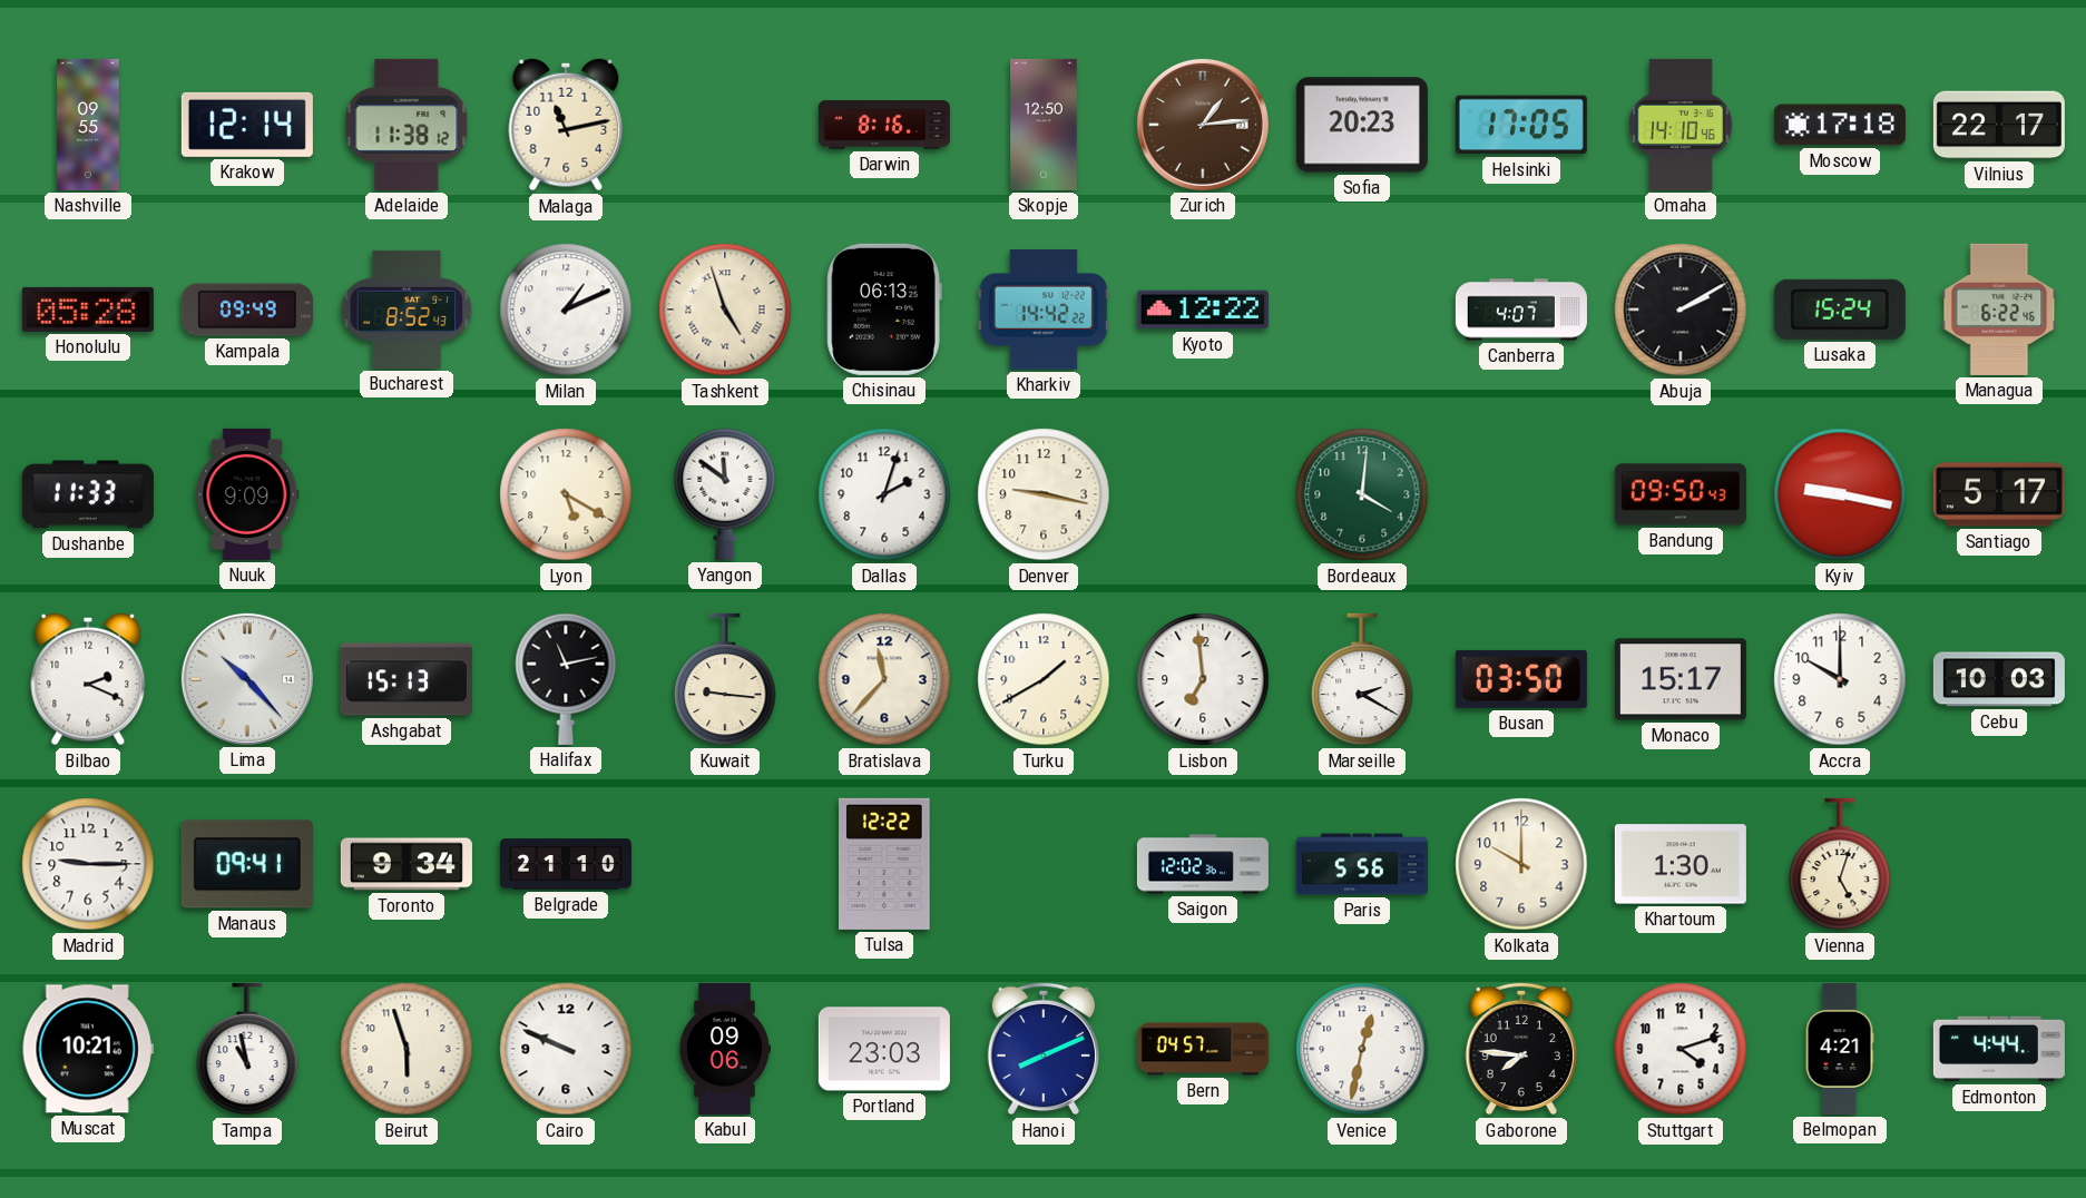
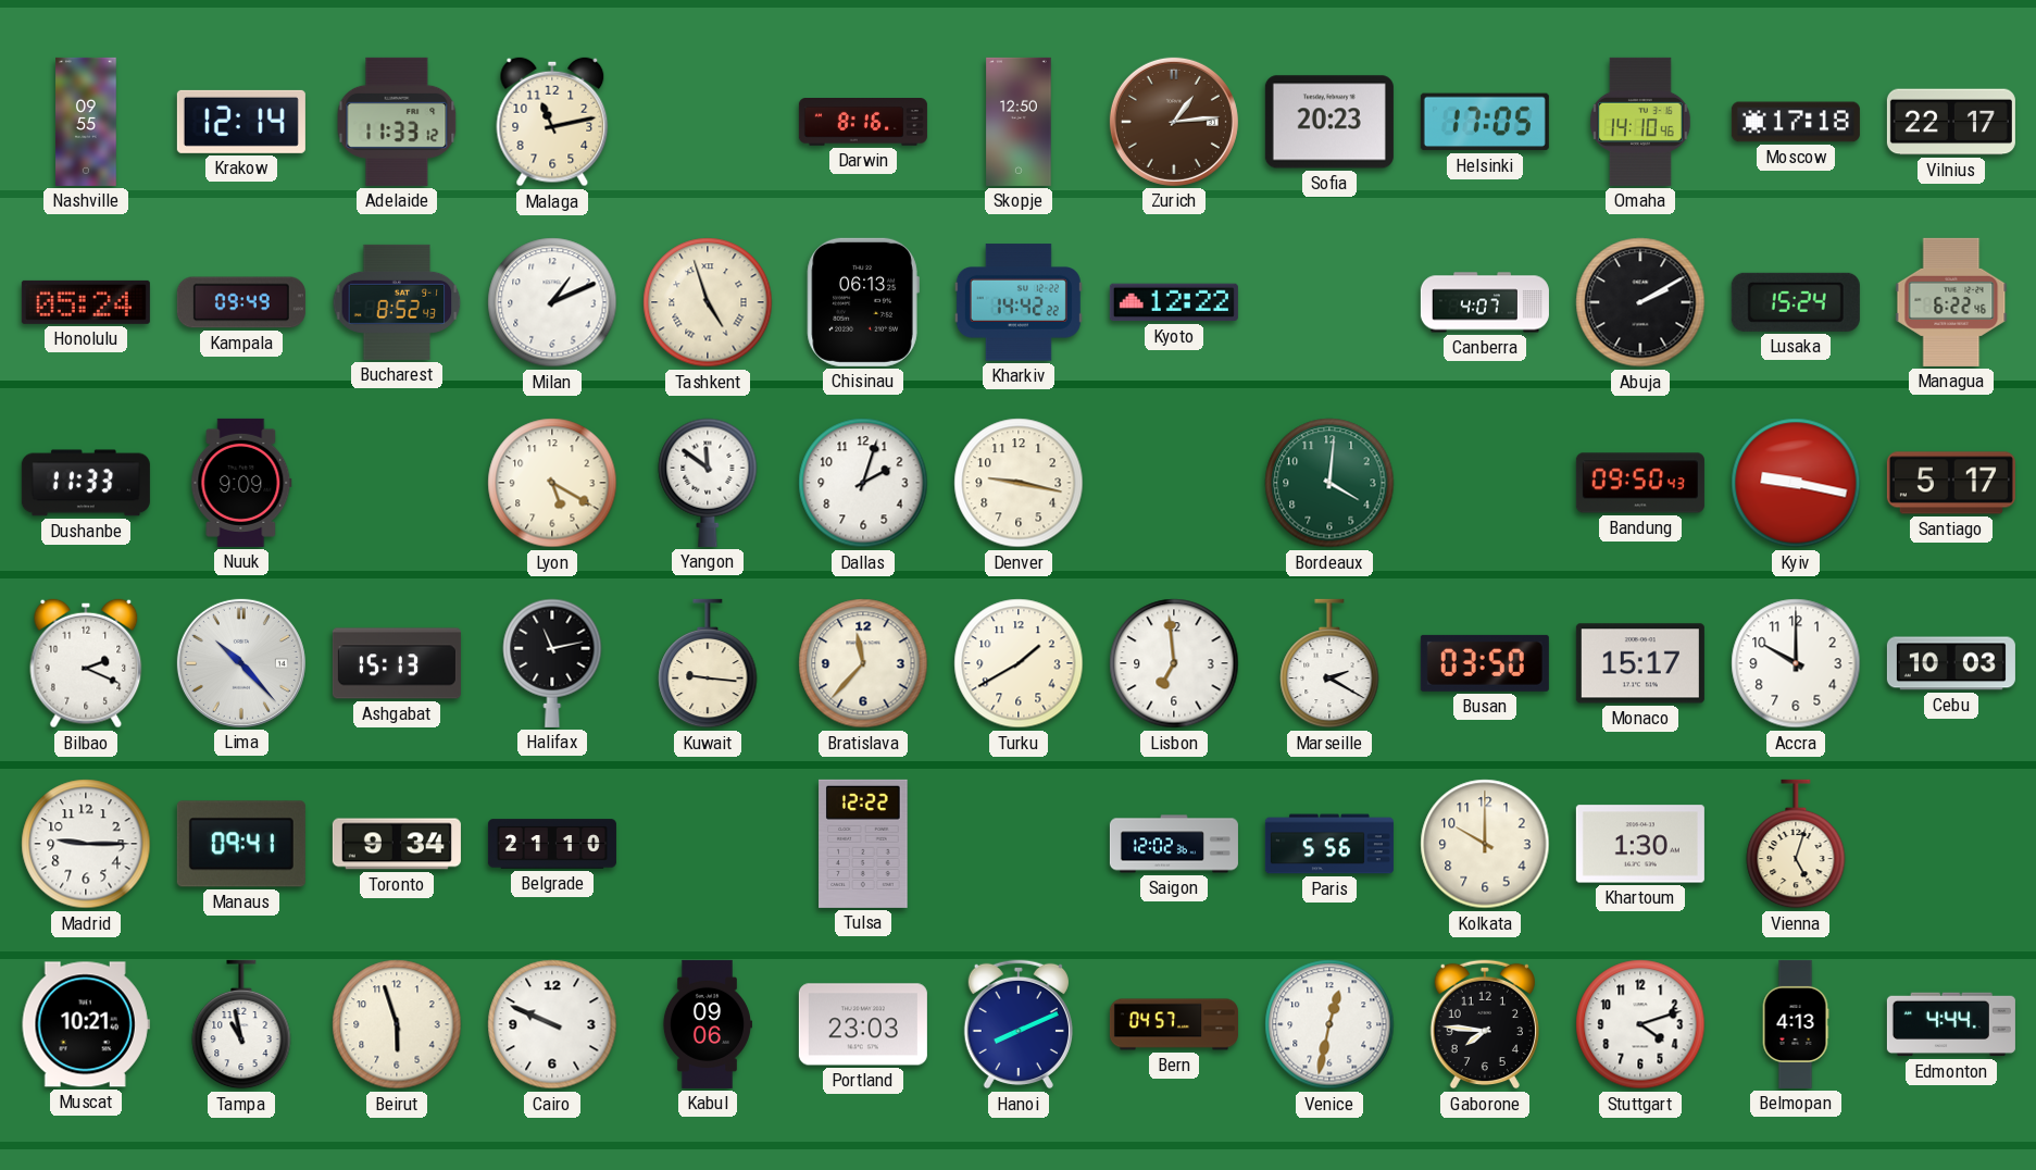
Adelaide: 11:38 -> 11:33 (397, 122)
Honolulu: 05:28 -> 05:24 (86, 302)
Belmopan: 4:21 -> 4:13 (1796, 1024)
